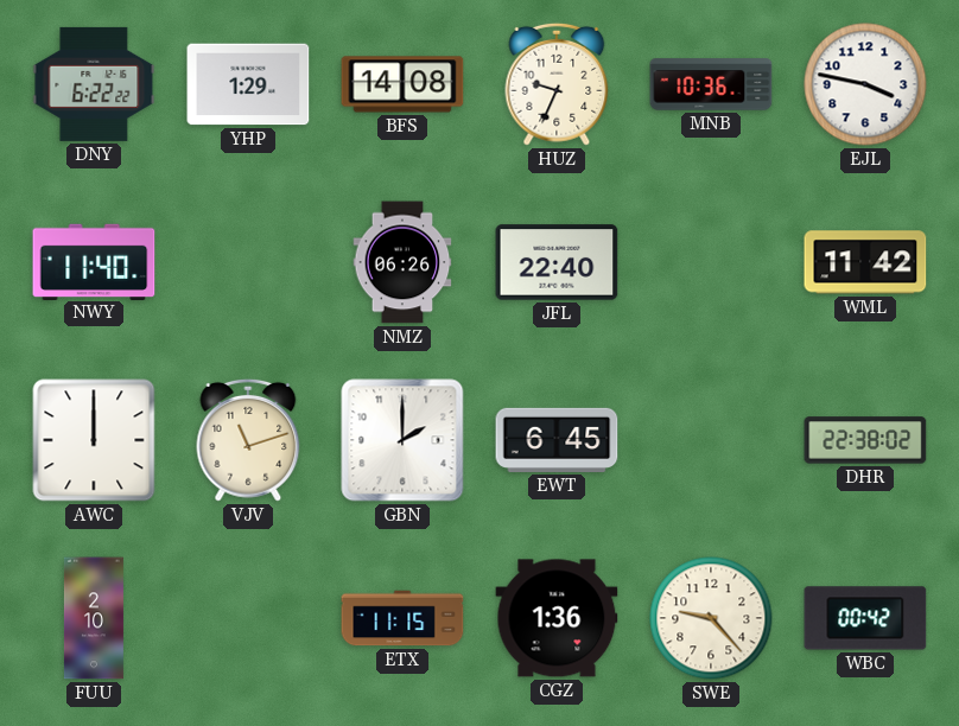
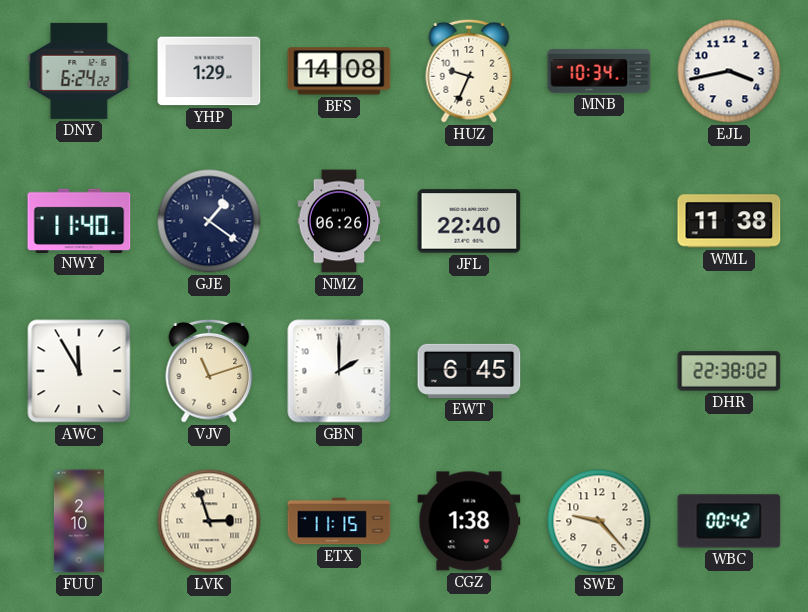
DNY: 6:22 -> 6:24 (79, 71)
MNB: 10:36 -> 10:34 (599, 71)
EJL: 3:47 -> 3:43 (729, 71)
GJE: none -> 1:21 (209, 221)
WML: 11:42 -> 11:38 (729, 221)
AWC: 12:00 -> 11:55 (79, 371)
LVK: none -> 2:57 (209, 521)
CGZ: 1:36 -> 1:38 (469, 521)
